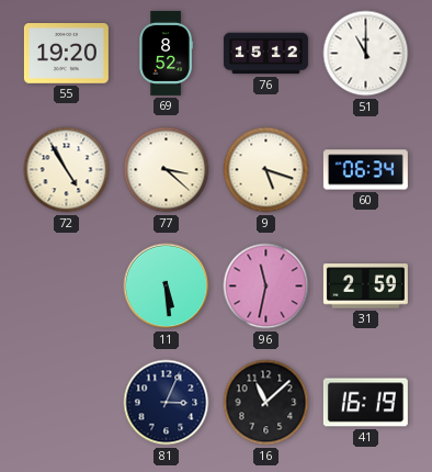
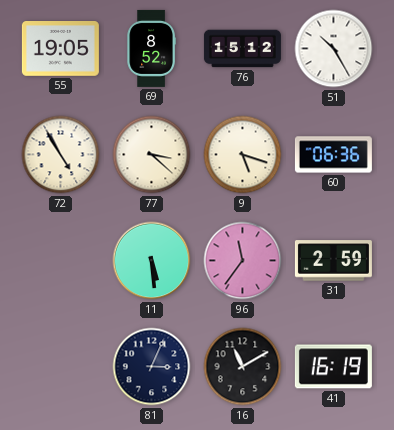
55: 19:20 -> 19:05 (60, 49)
51: 11:00 -> 10:25 (334, 49)
60: 06:34 -> 06:36 (333, 155)
96: 11:32 -> 11:36 (243, 261)
16: 11:08 -> 11:10 (243, 367)
